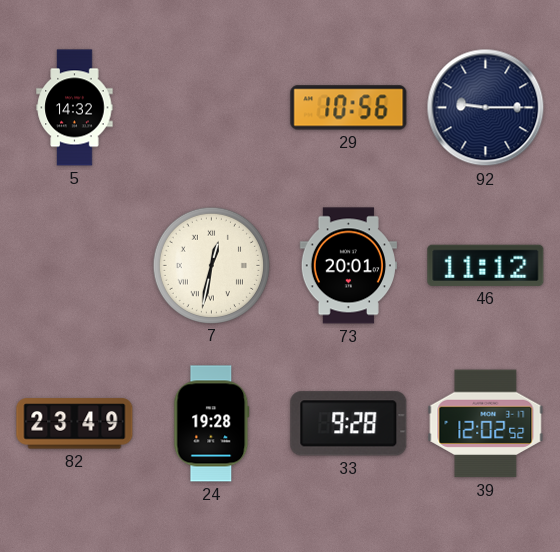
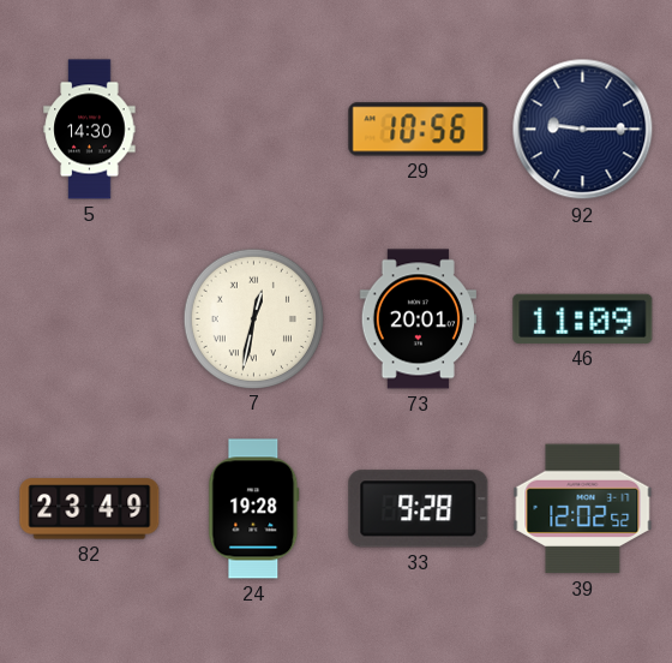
5: 14:32 -> 14:30 (90, 130)
46: 11:12 -> 11:09 (583, 318)
